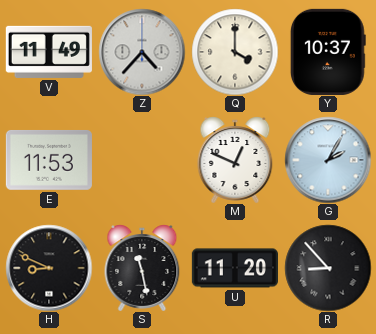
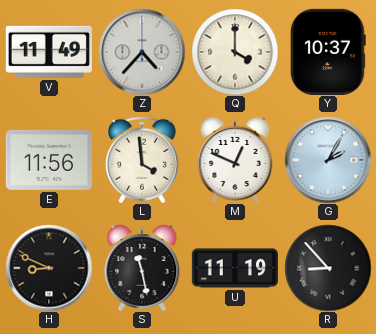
E: 11:53 -> 11:56 (49, 160)
L: none -> 3:59 (143, 160)
U: 11:20 -> 11:19 (235, 268)
